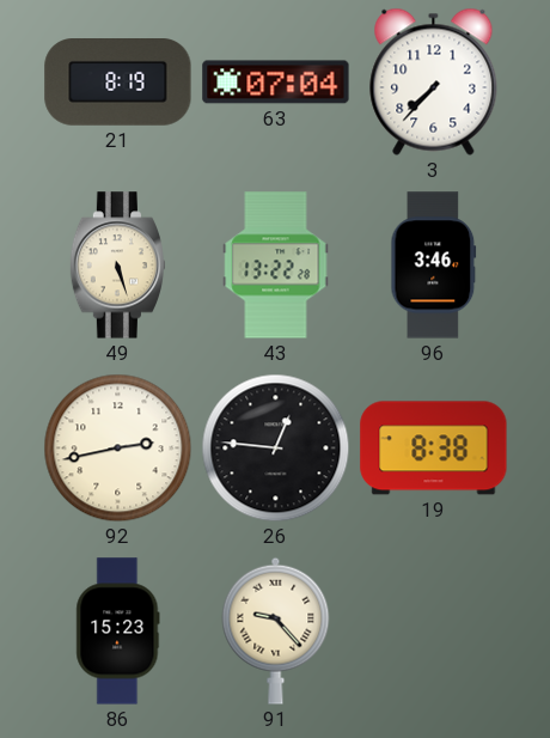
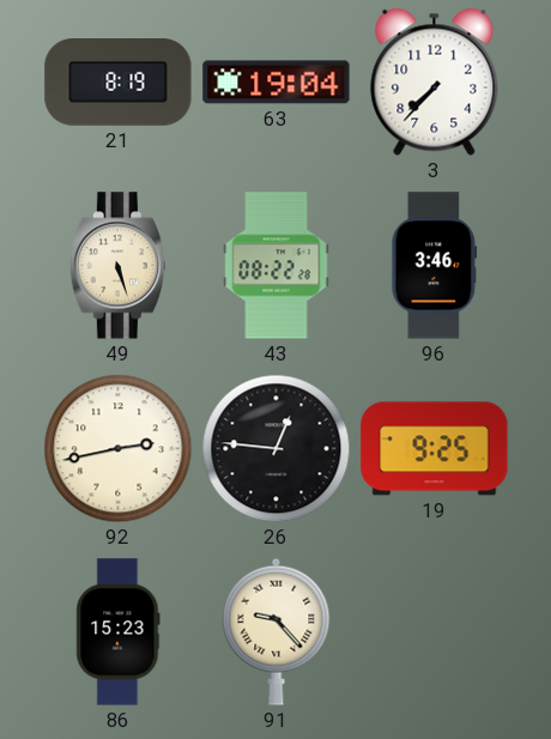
63: 07:04 -> 19:04 (277, 83)
43: 13:22 -> 08:22 (277, 266)
19: 8:38 -> 9:25 (435, 449)
